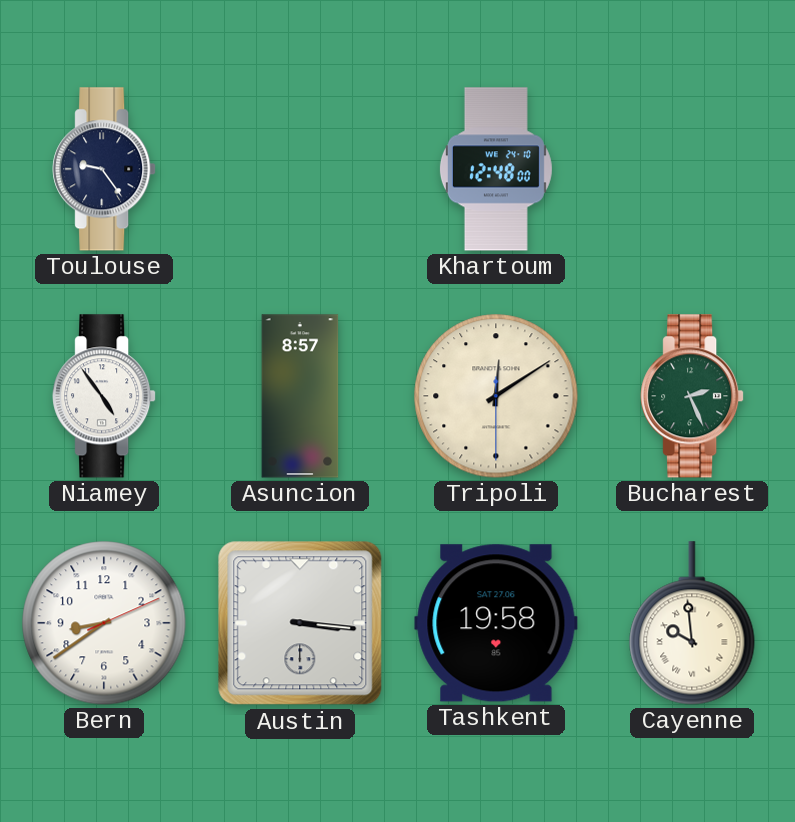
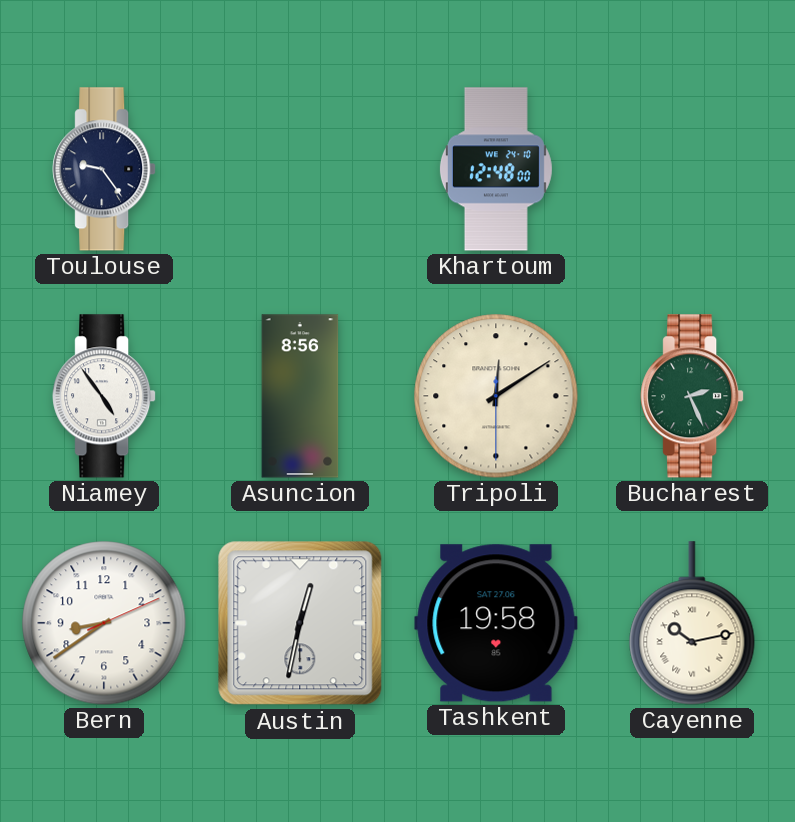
Asuncion: 8:57 -> 8:56 (300, 396)
Austin: 3:16 -> 12:32 (300, 623)
Cayenne: 9:59 -> 10:13 (692, 623)
